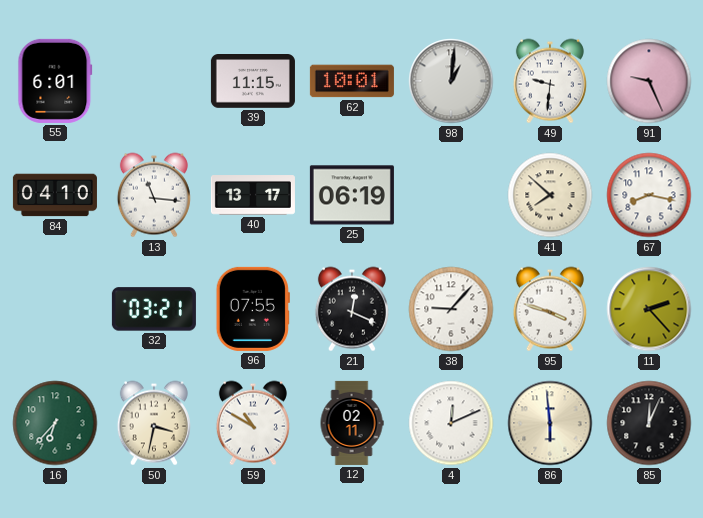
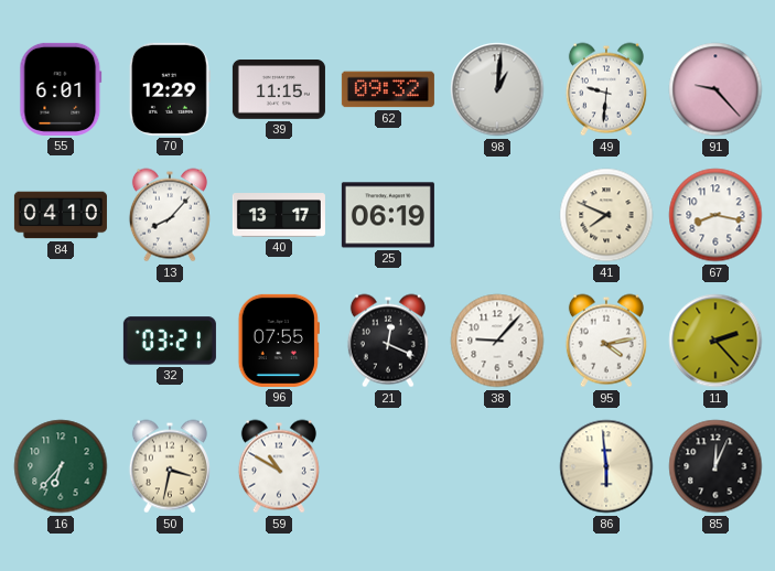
70: none -> 12:29 (170, 89)
62: 10:01 -> 09:32 (388, 89)
91: 9:26 -> 9:23 (715, 89)
13: 11:16 -> 8:07 (170, 215)
41: 7:52 -> 7:49 (606, 215)
95: 3:48 -> 4:13 (606, 341)
12: 02:11 -> none (352, 423)
4: 12:11 -> none (451, 423)
